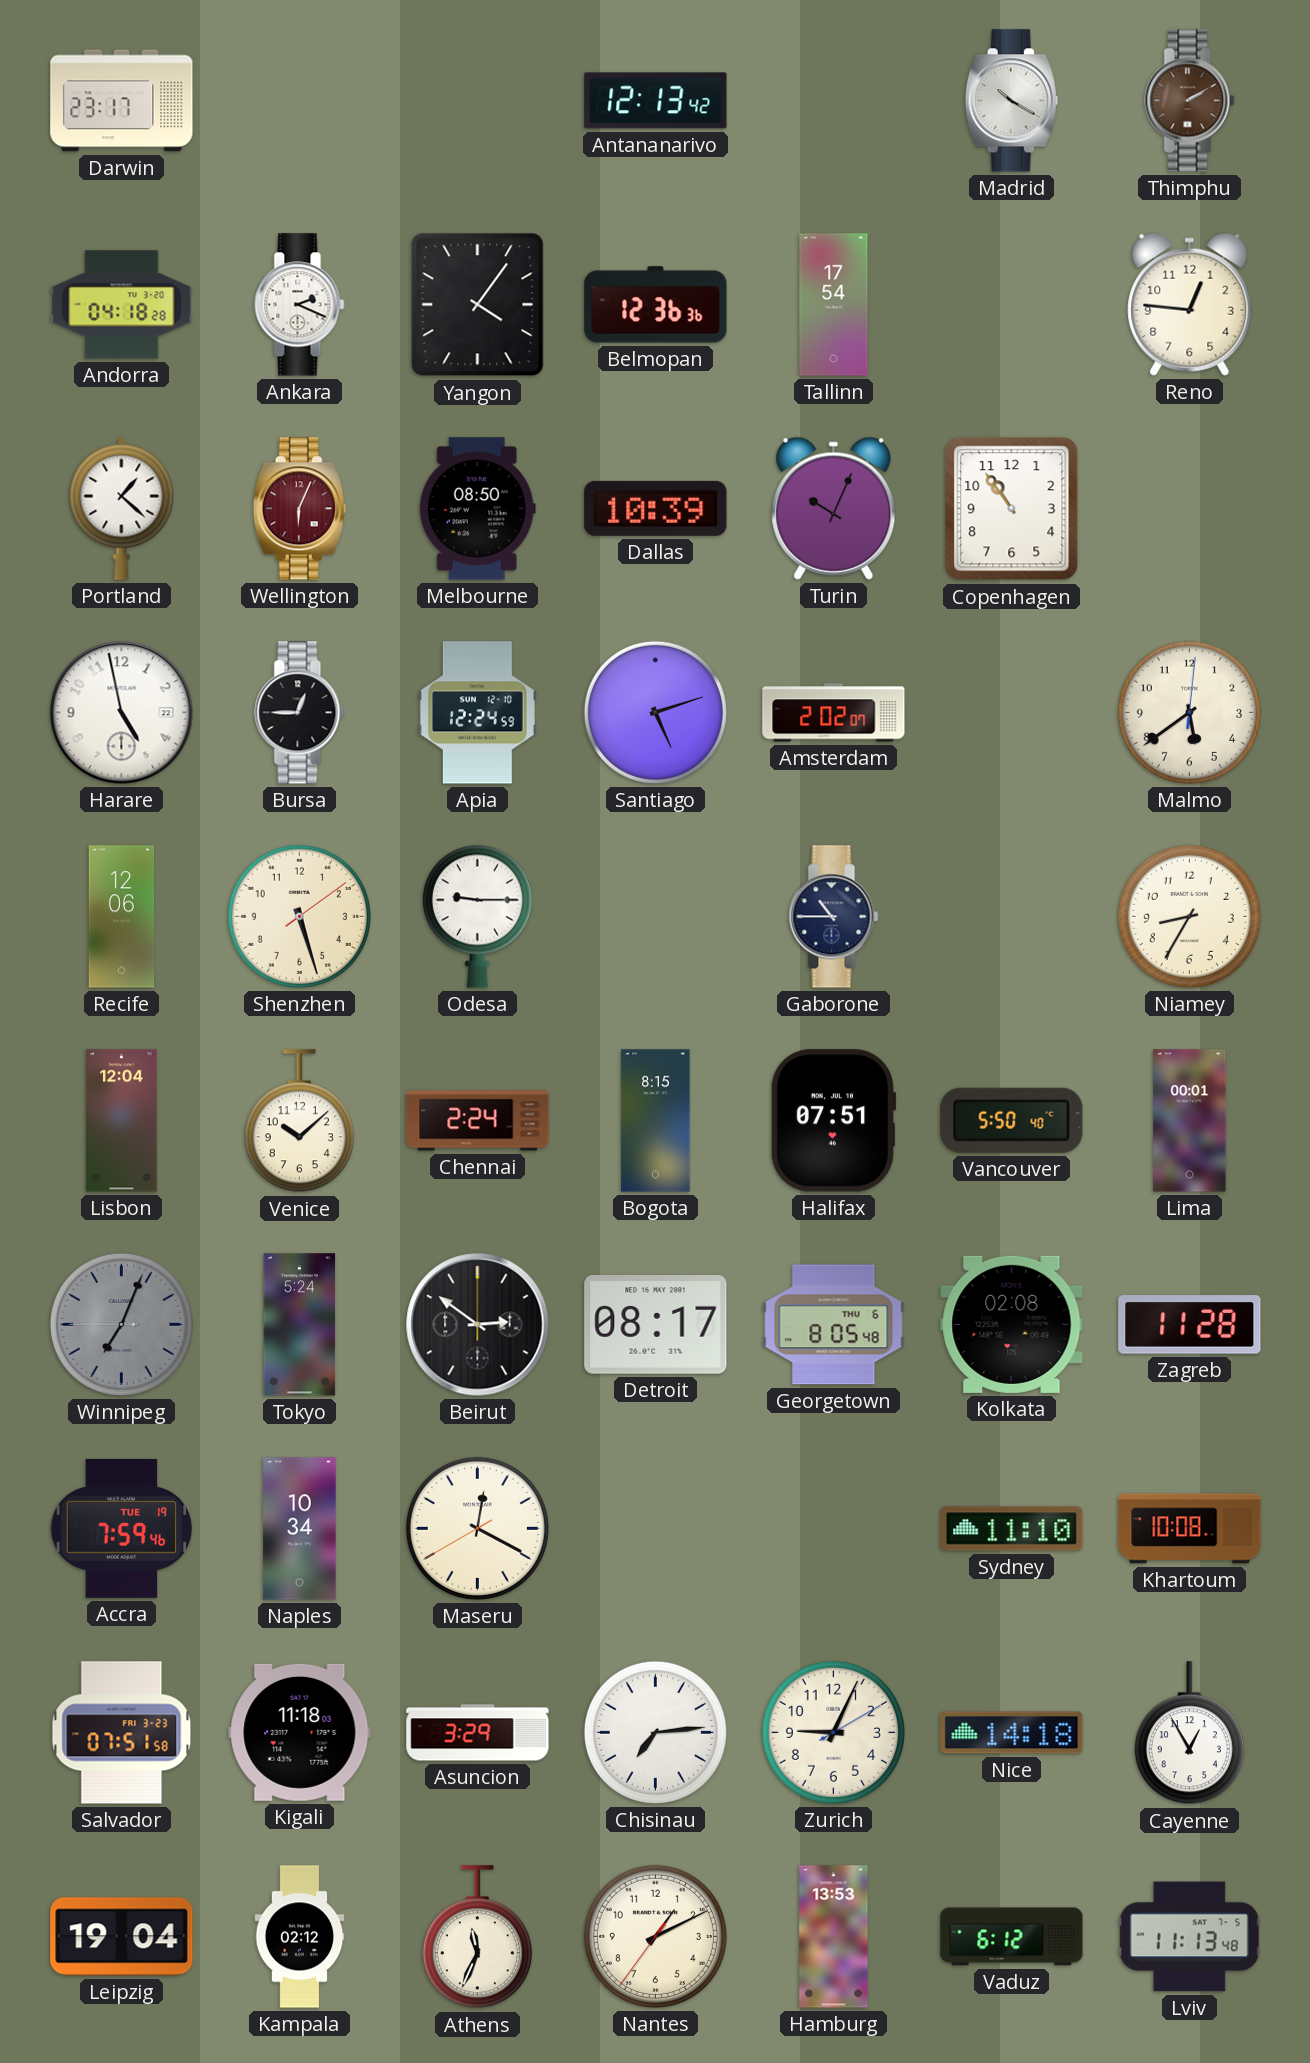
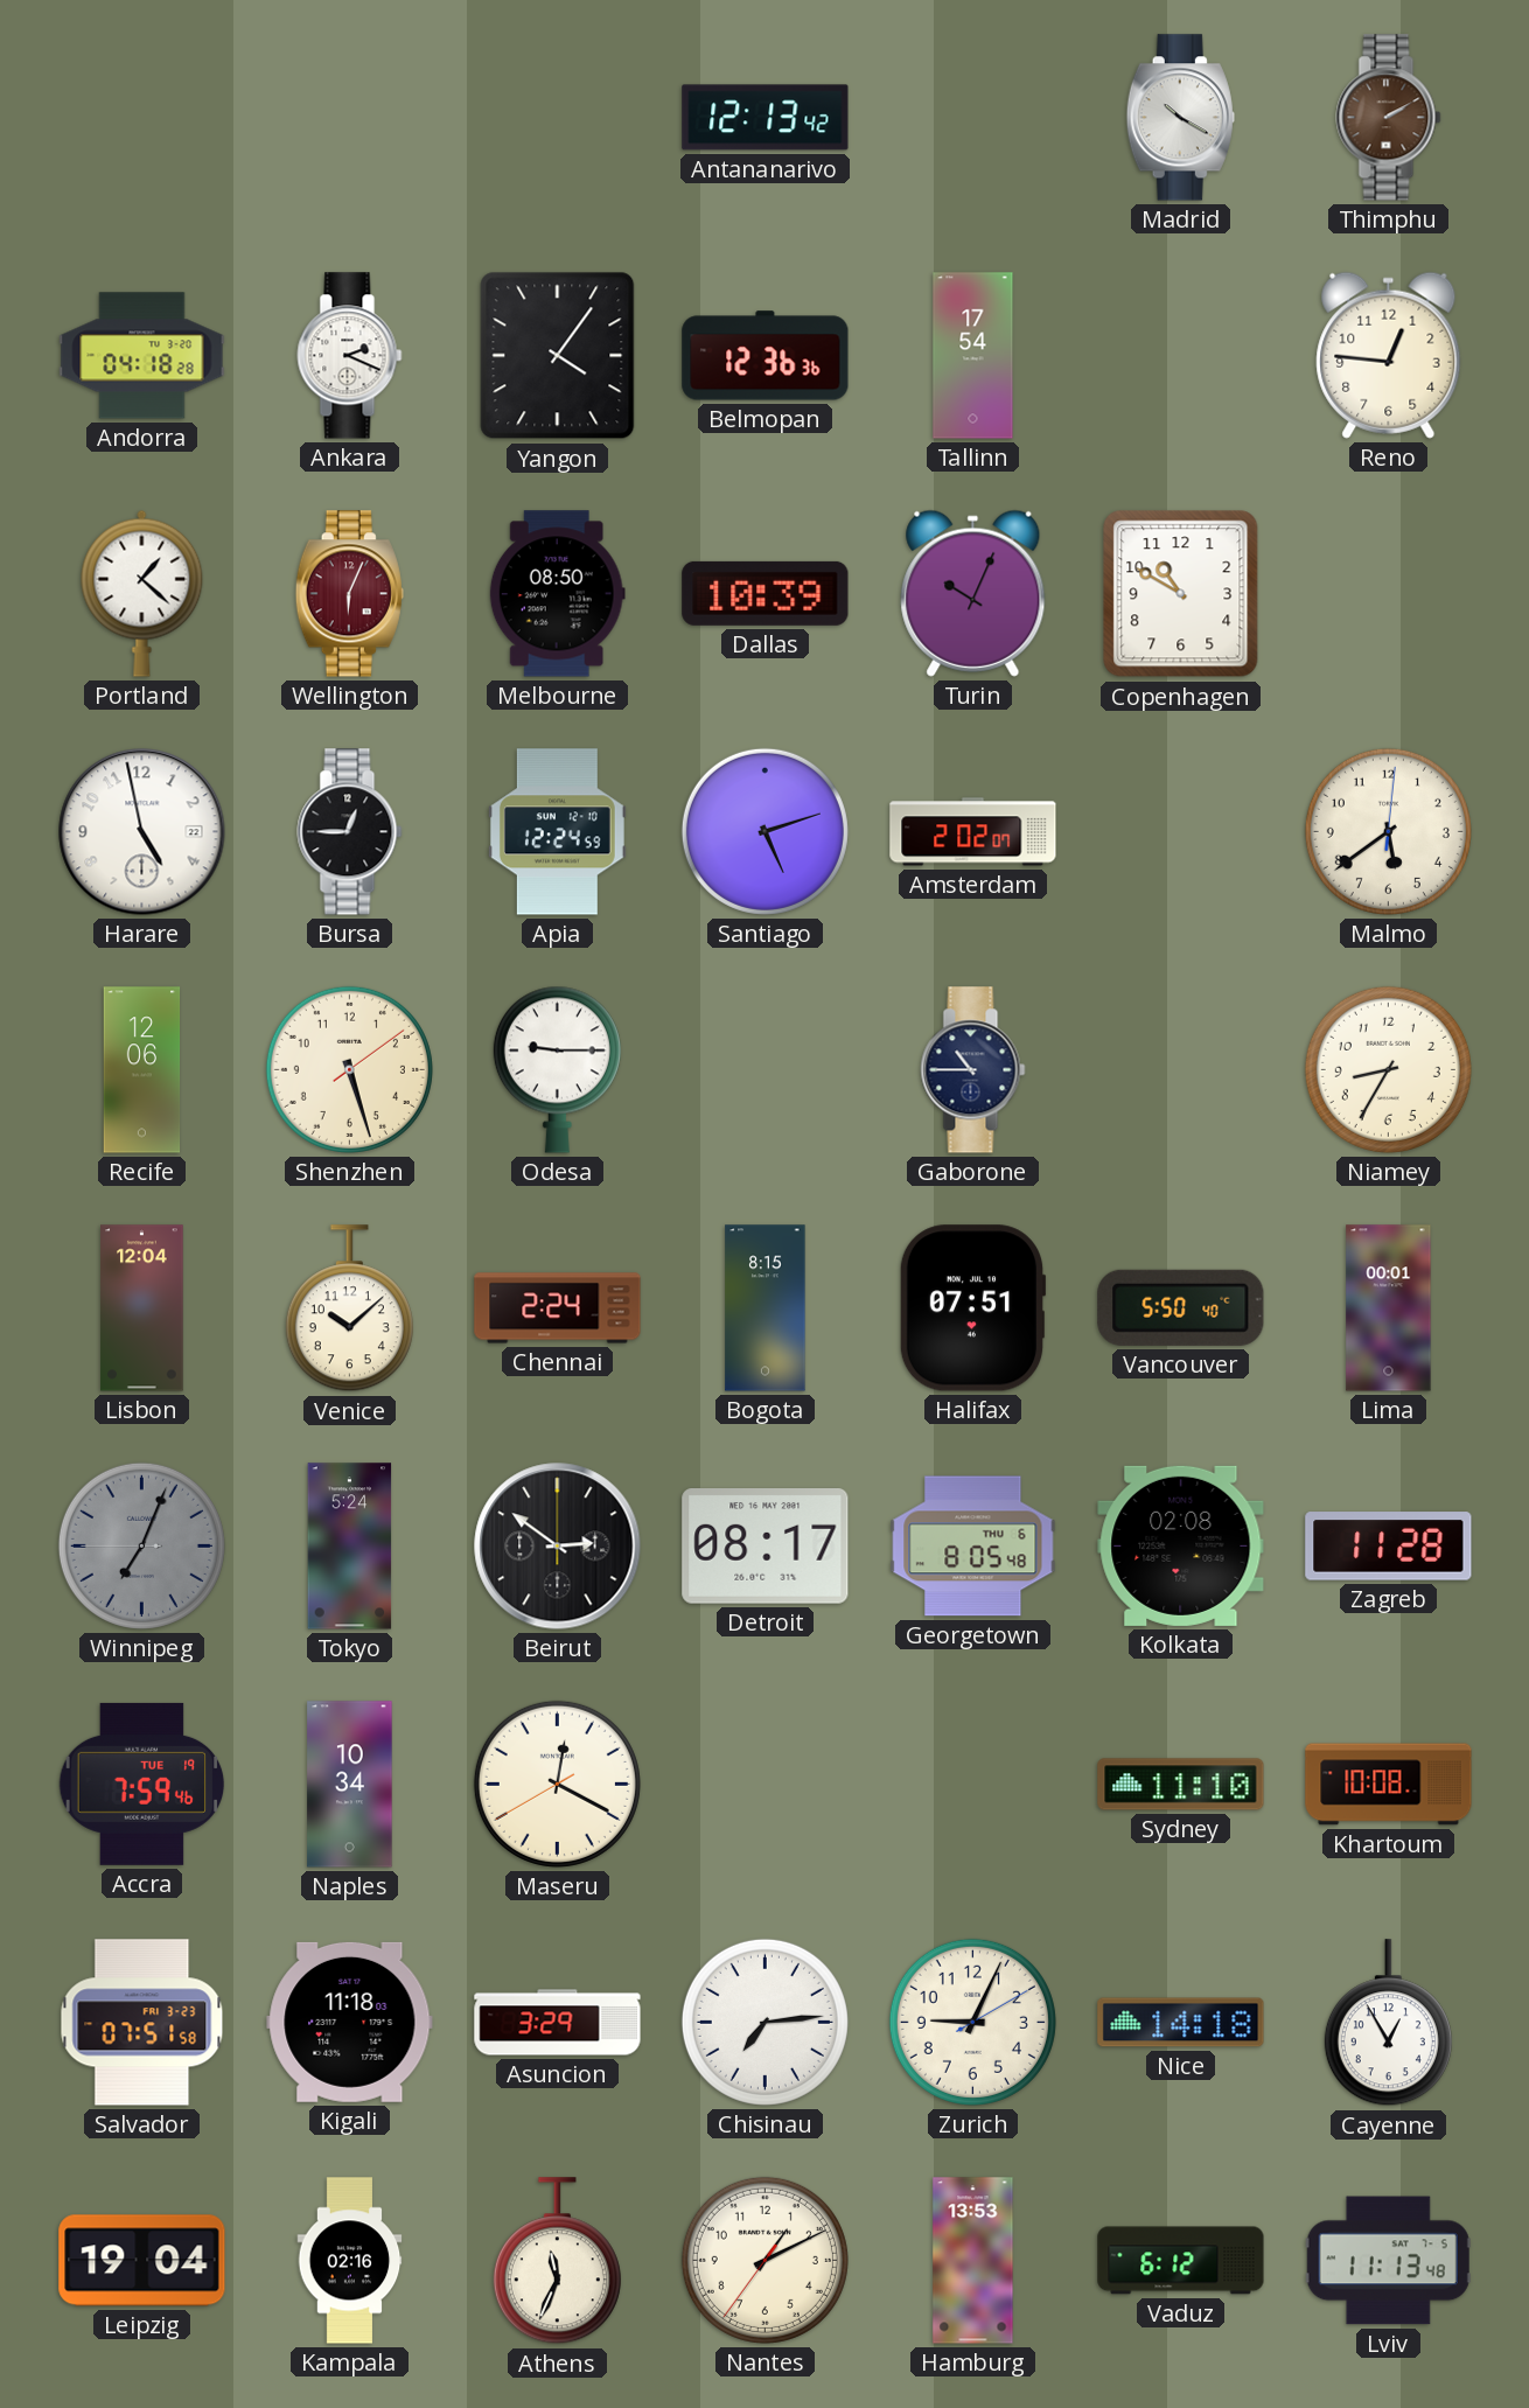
Darwin: 23:17 -> none (122, 101)
Copenhagen: 10:54 -> 10:50 (1181, 594)
Kampala: 02:12 -> 02:16 (350, 2261)
